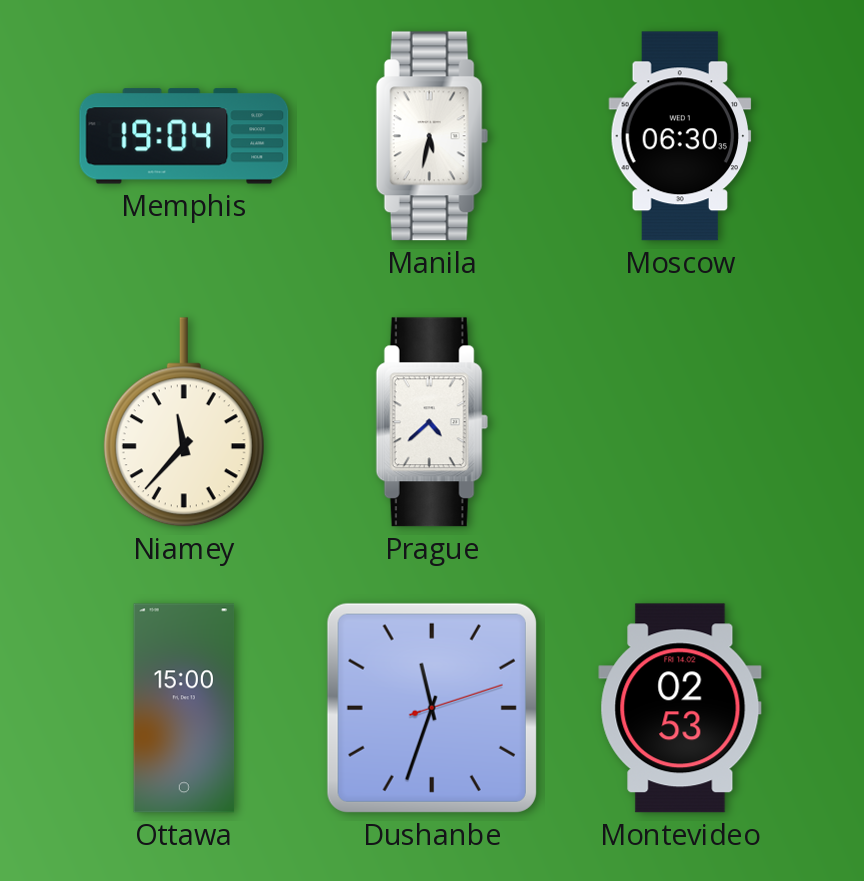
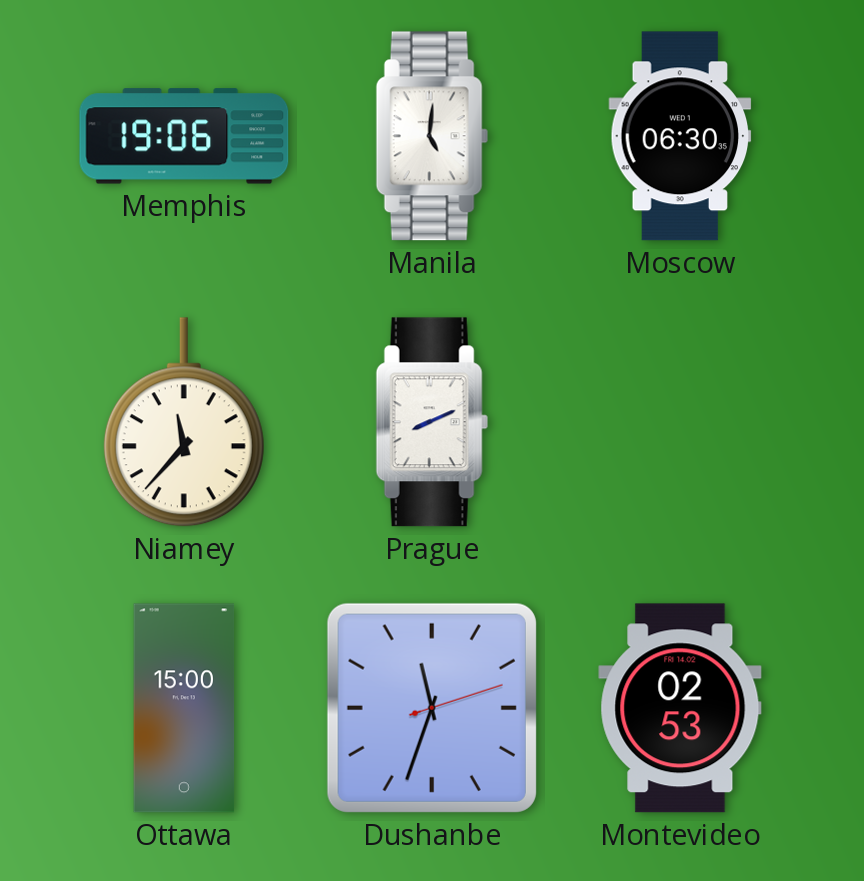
Memphis: 19:04 -> 19:06 (184, 136)
Manila: 5:32 -> 5:01 (432, 136)
Prague: 4:38 -> 8:11 (432, 422)
